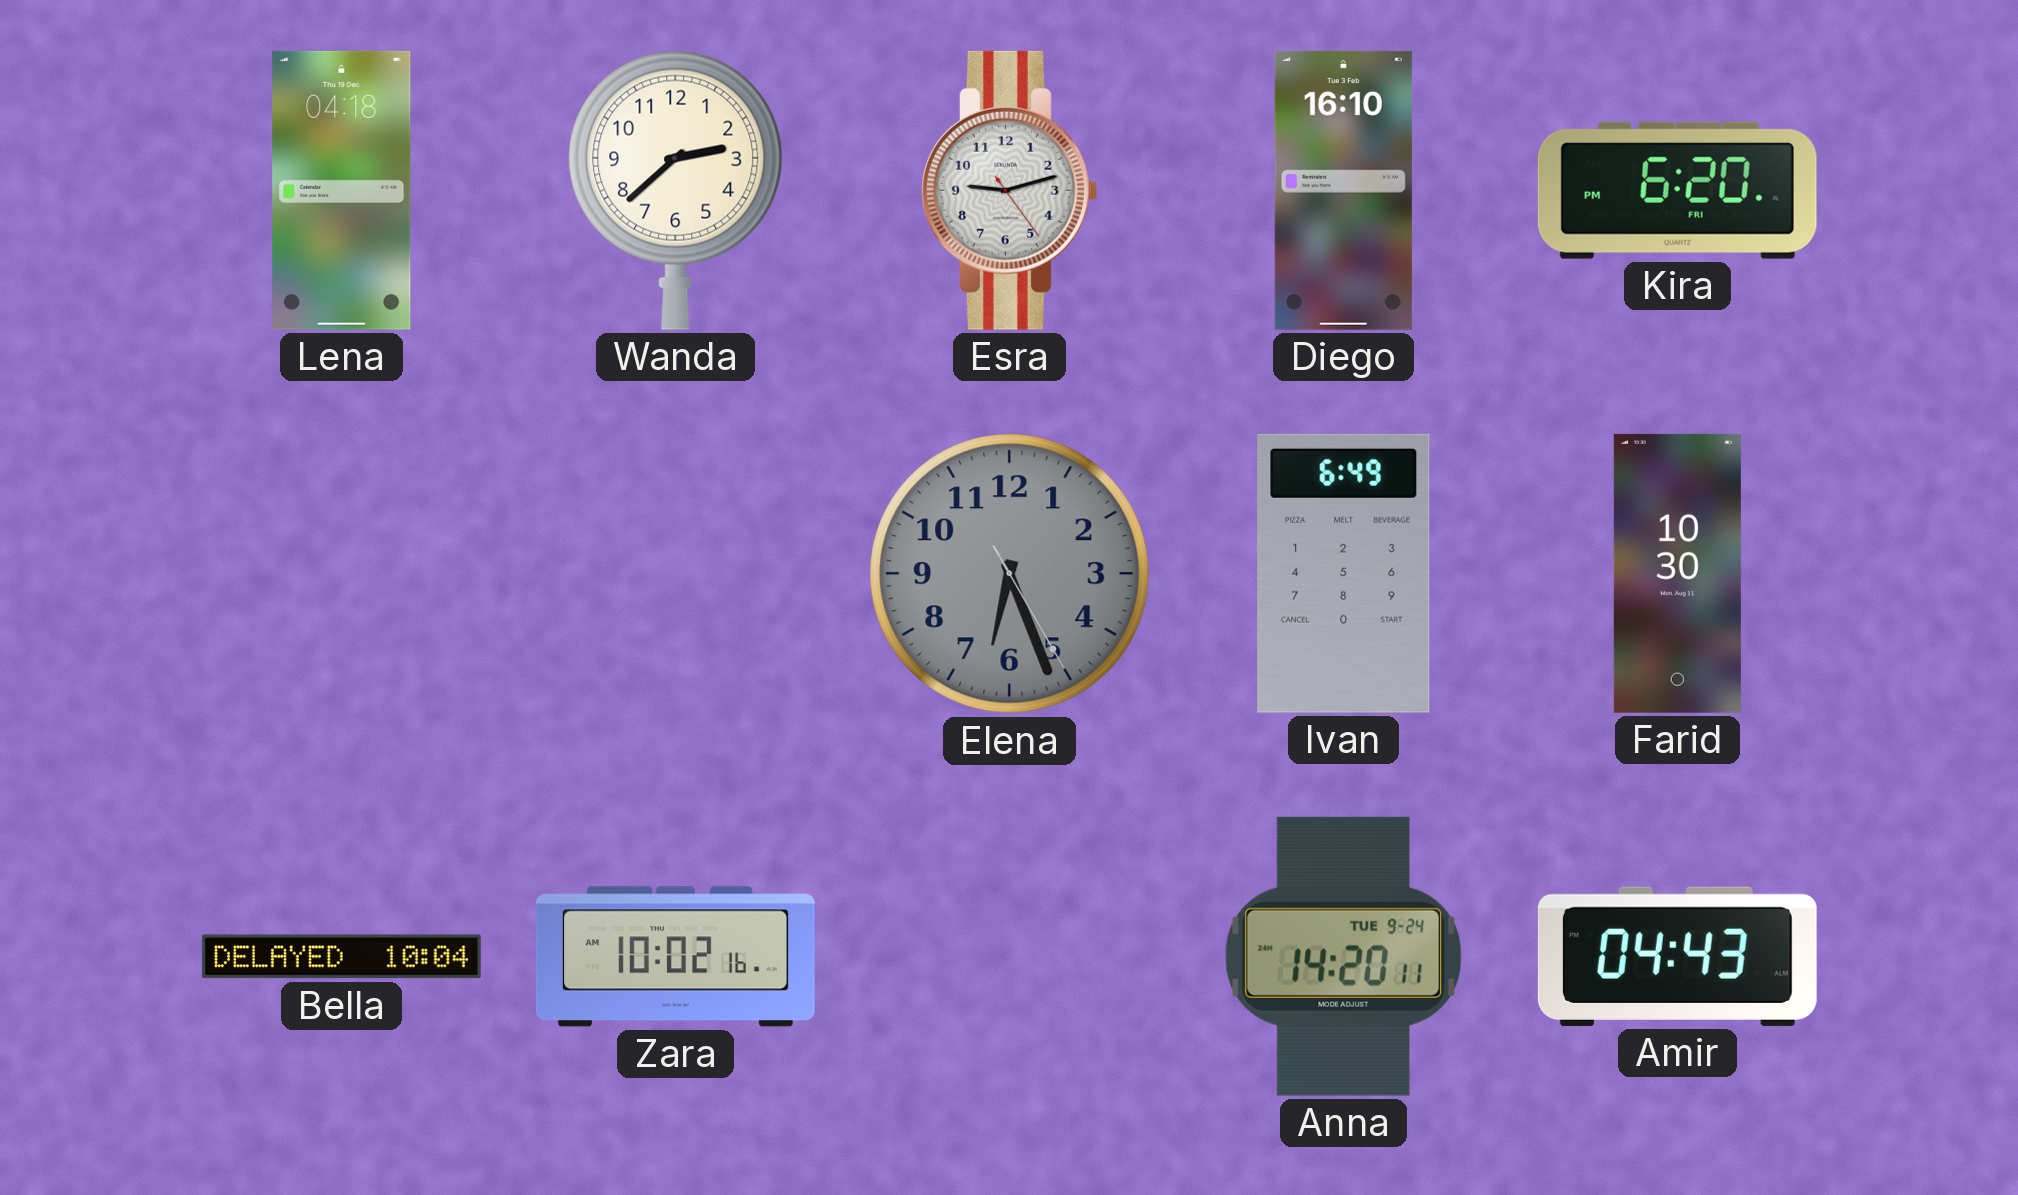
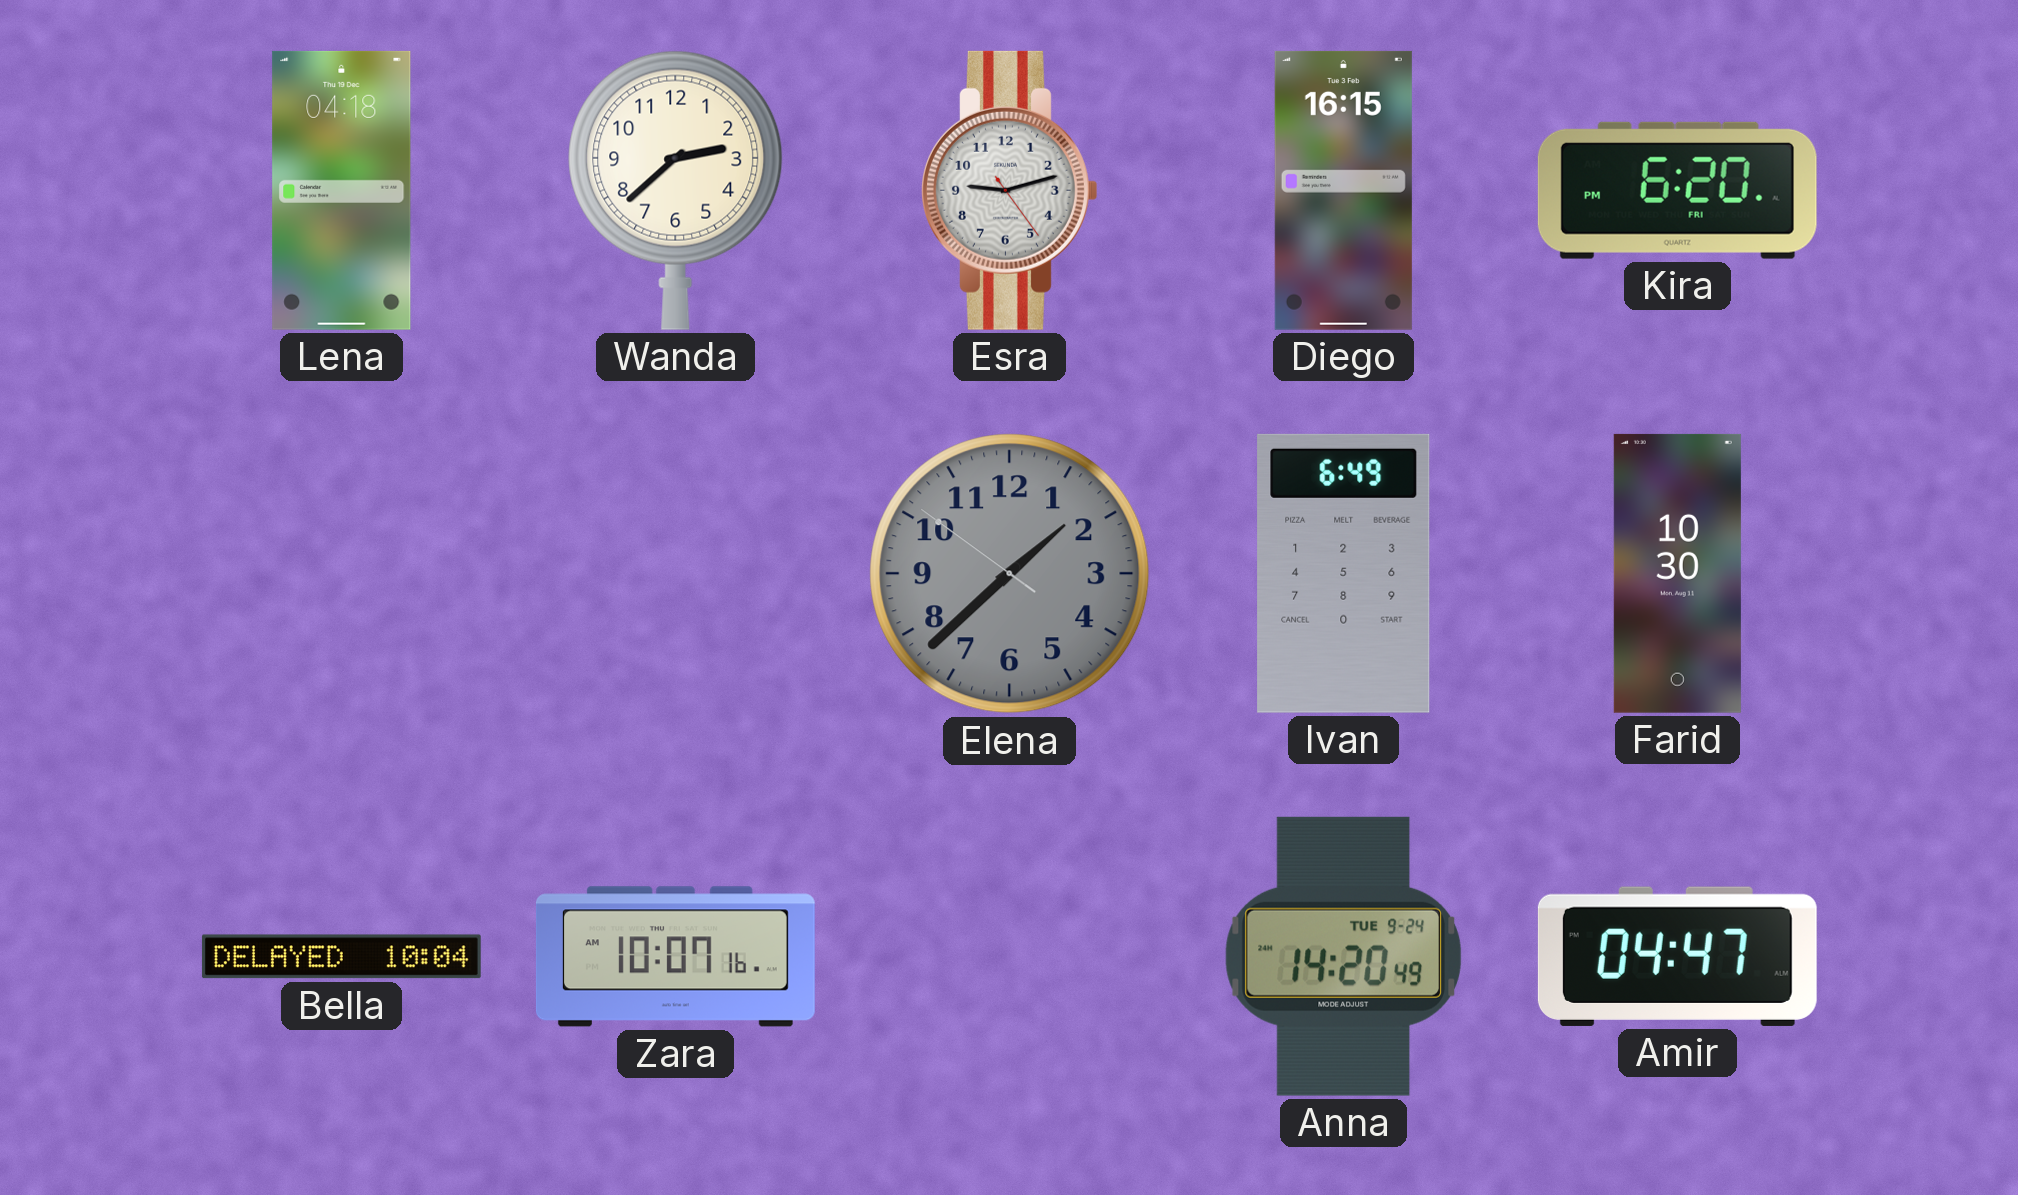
Diego: 16:10 -> 16:15 (1343, 190)
Elena: 6:26 -> 1:37 (1010, 574)
Zara: 10:02 -> 10:07 (675, 957)
Anna: 14:20:11 -> 14:20:49 (1343, 956)
Amir: 04:43 -> 04:47 (1677, 956)
